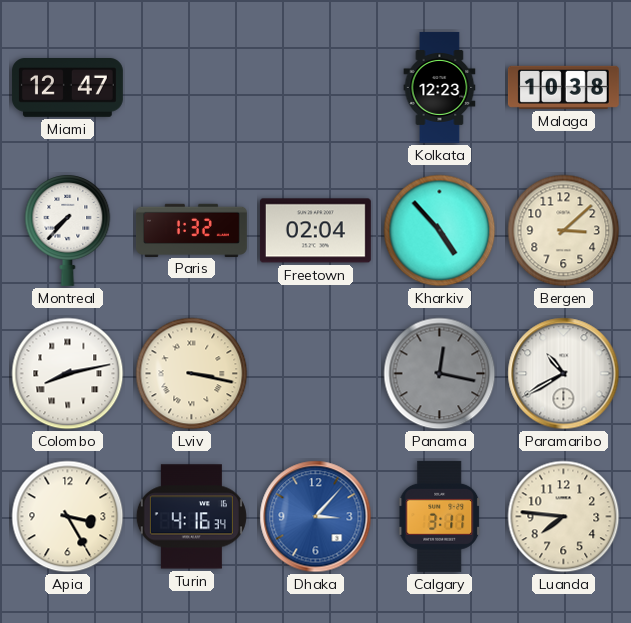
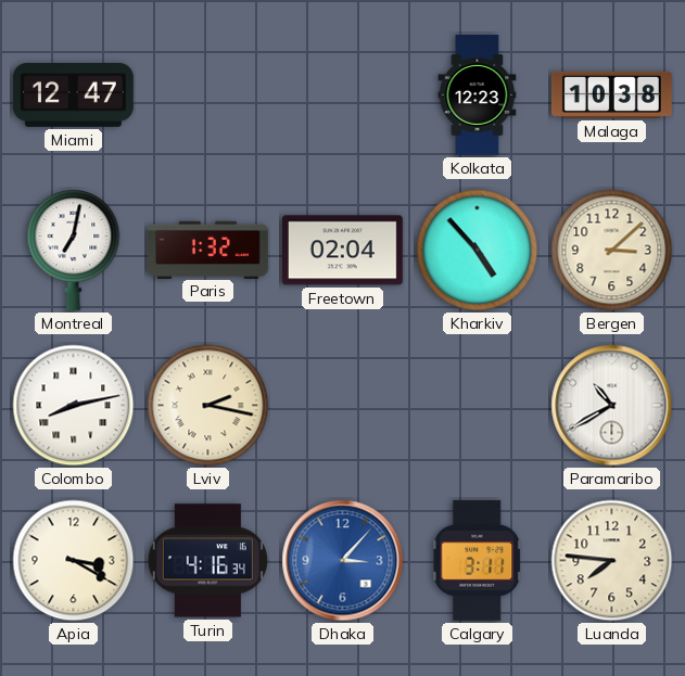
Montreal: 7:37 -> 7:02 (74, 250)
Lviv: 3:17 -> 2:17 (208, 406)
Panama: 12:17 -> none (440, 374)
Apia: 3:25 -> 3:20 (74, 561)
